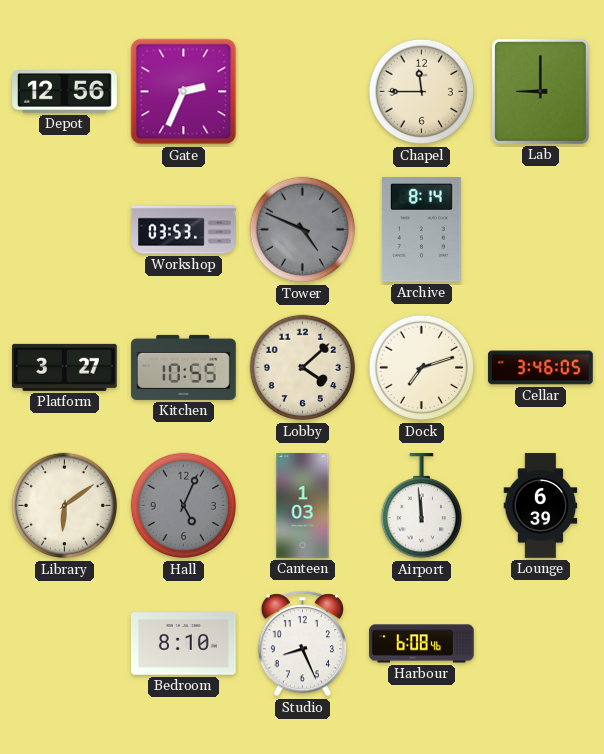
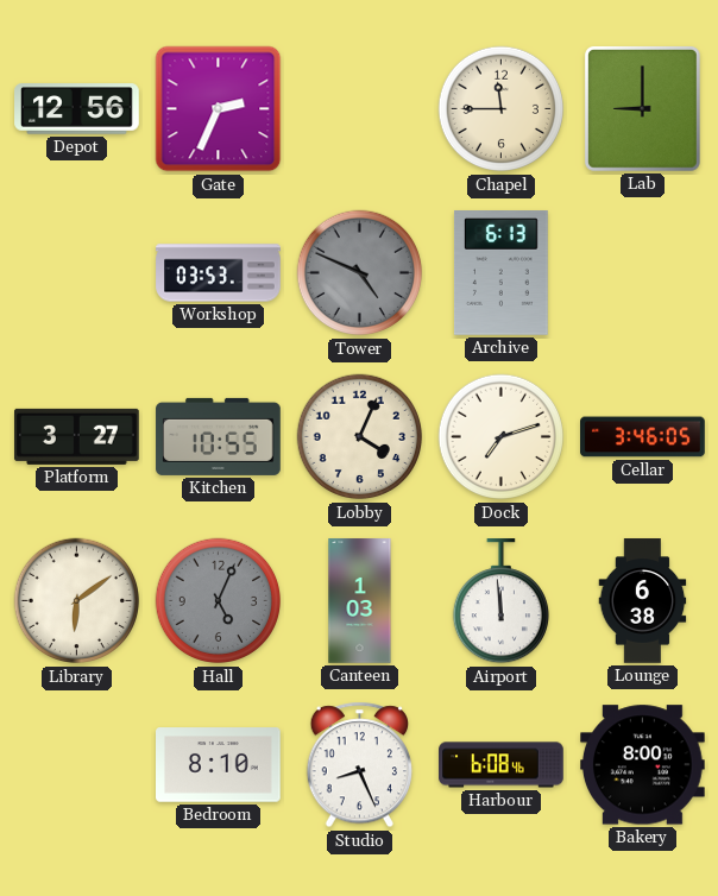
Archive: 8:14 -> 6:13 (500, 273)
Lobby: 4:08 -> 4:04 (360, 437)
Lounge: 6:39 -> 6:38 (643, 601)
Bakery: none -> 8:00 (643, 765)
